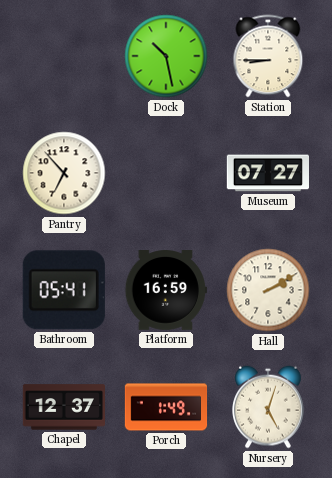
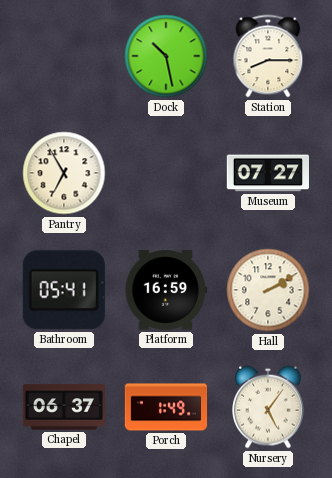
Station: 8:45 -> 8:15 (268, 56)
Pantry: 6:53 -> 6:55 (64, 173)
Chapel: 12:37 -> 06:37 (63, 407)
Nursery: 5:03 -> 5:06 (268, 407)
